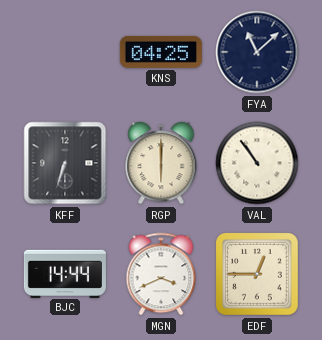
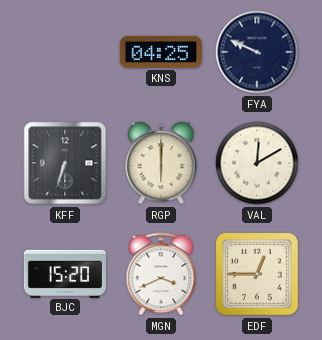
FYA: 11:08 -> 9:49 (257, 52)
VAL: 10:54 -> 12:10 (257, 163)
BJC: 14:44 -> 15:20 (65, 273)
